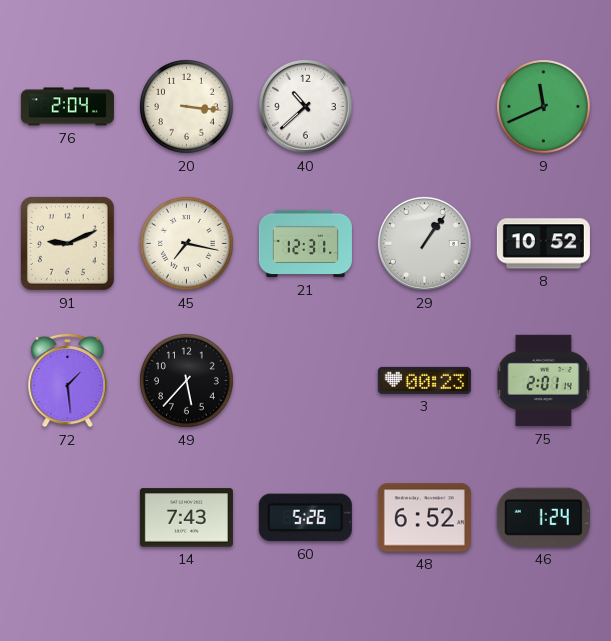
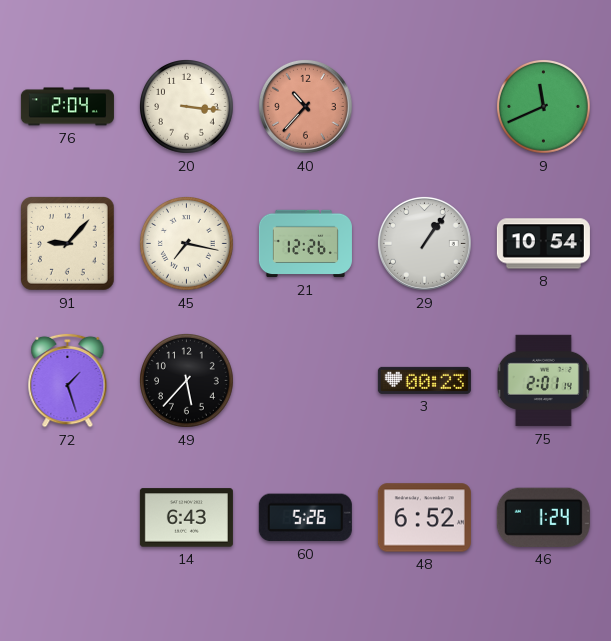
40: 10:38 -> 10:37 (305, 106)
40 dial: white -> salmon (305, 106)
91: 9:11 -> 9:07 (67, 243)
21: 12:31 -> 12:26 (305, 244)
8: 10:52 -> 10:54 (543, 244)
72: 1:29 -> 1:27 (68, 380)
14: 7:43 -> 6:43 (186, 518)
